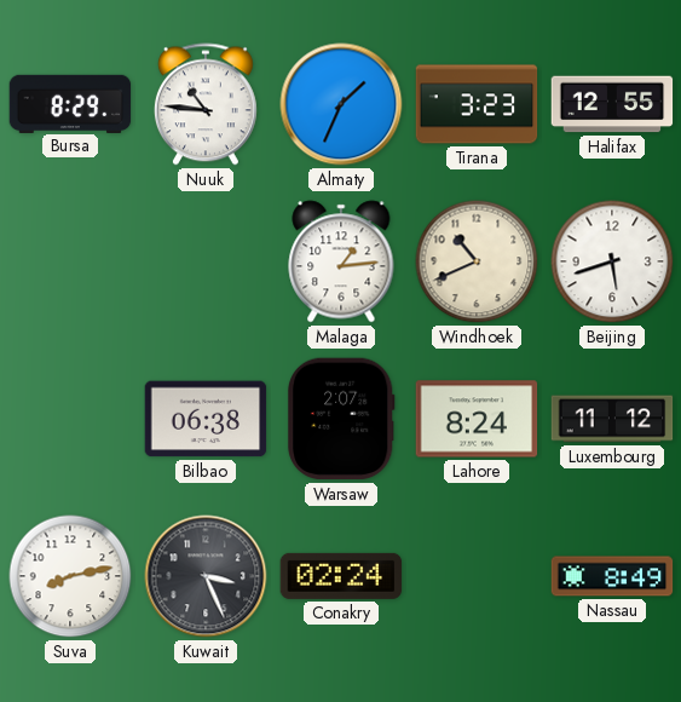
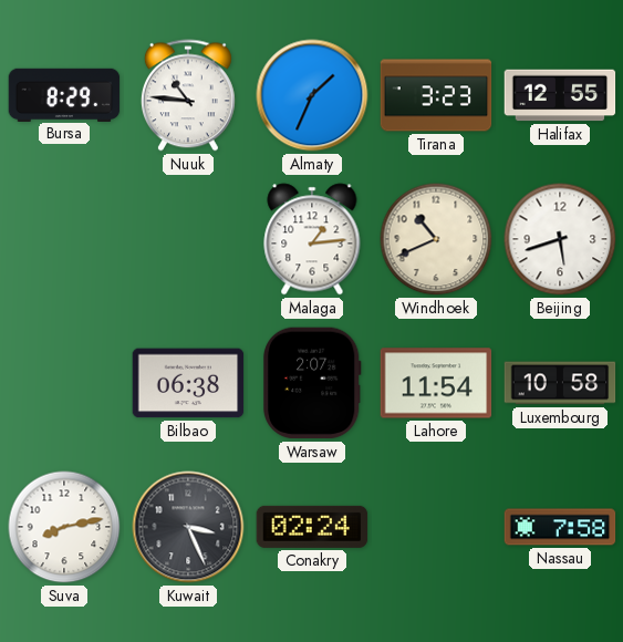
Lahore: 8:24 -> 11:54 (436, 383)
Luxembourg: 11:12 -> 10:58 (560, 383)
Nassau: 8:49 -> 7:58 (560, 527)
